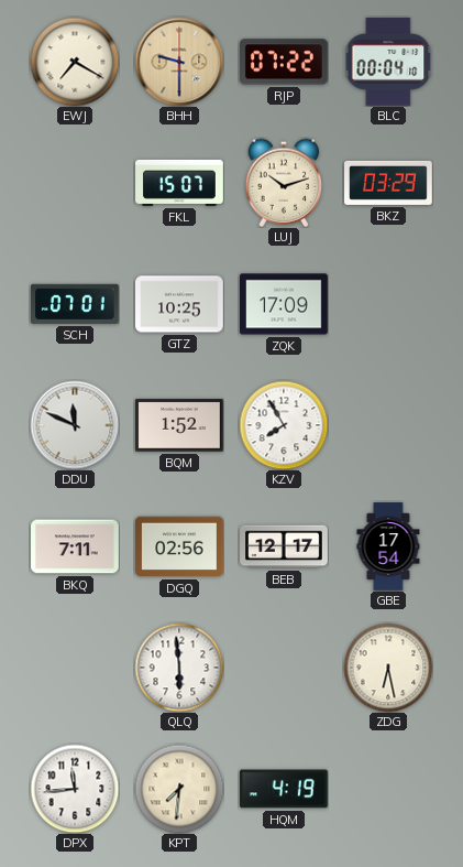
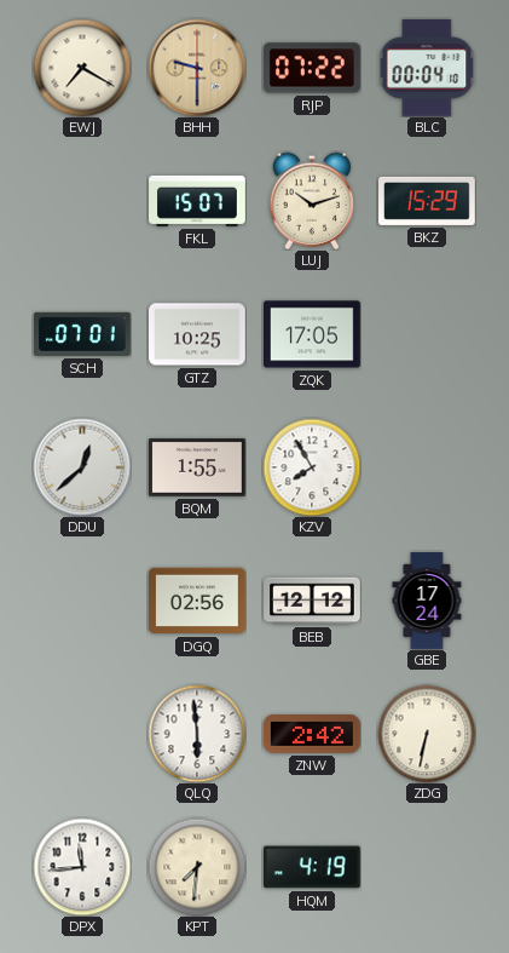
BKZ: 03:29 -> 15:29 (427, 201)
ZQK: 17:09 -> 17:05 (313, 334)
DDU: 11:49 -> 12:38 (82, 467)
BQM: 1:52 -> 1:55 (198, 467)
BKQ: 7:11 -> none (76, 546)
BEB: 12:17 -> 12:12 (312, 601)
GBE: 17:54 -> 17:24 (427, 601)
ZNW: none -> 2:42 (313, 734)
ZDG: 6:28 -> 6:32 (427, 734)
